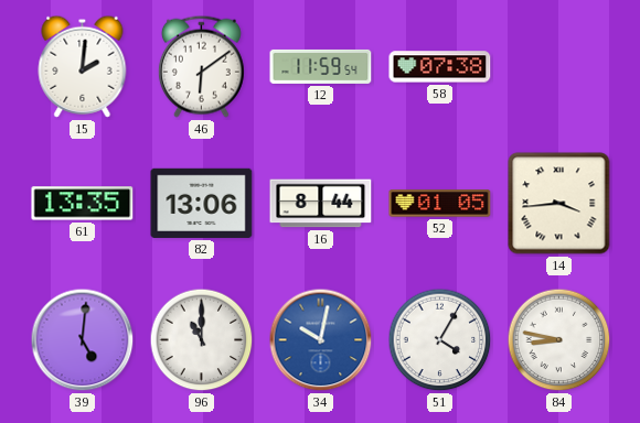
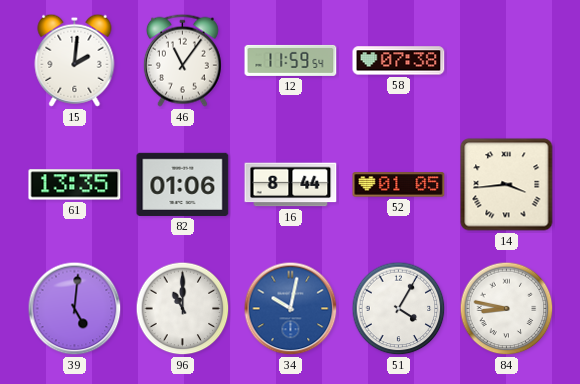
46: 6:09 -> 11:06 (182, 60)
82: 13:06 -> 01:06 (183, 184)
